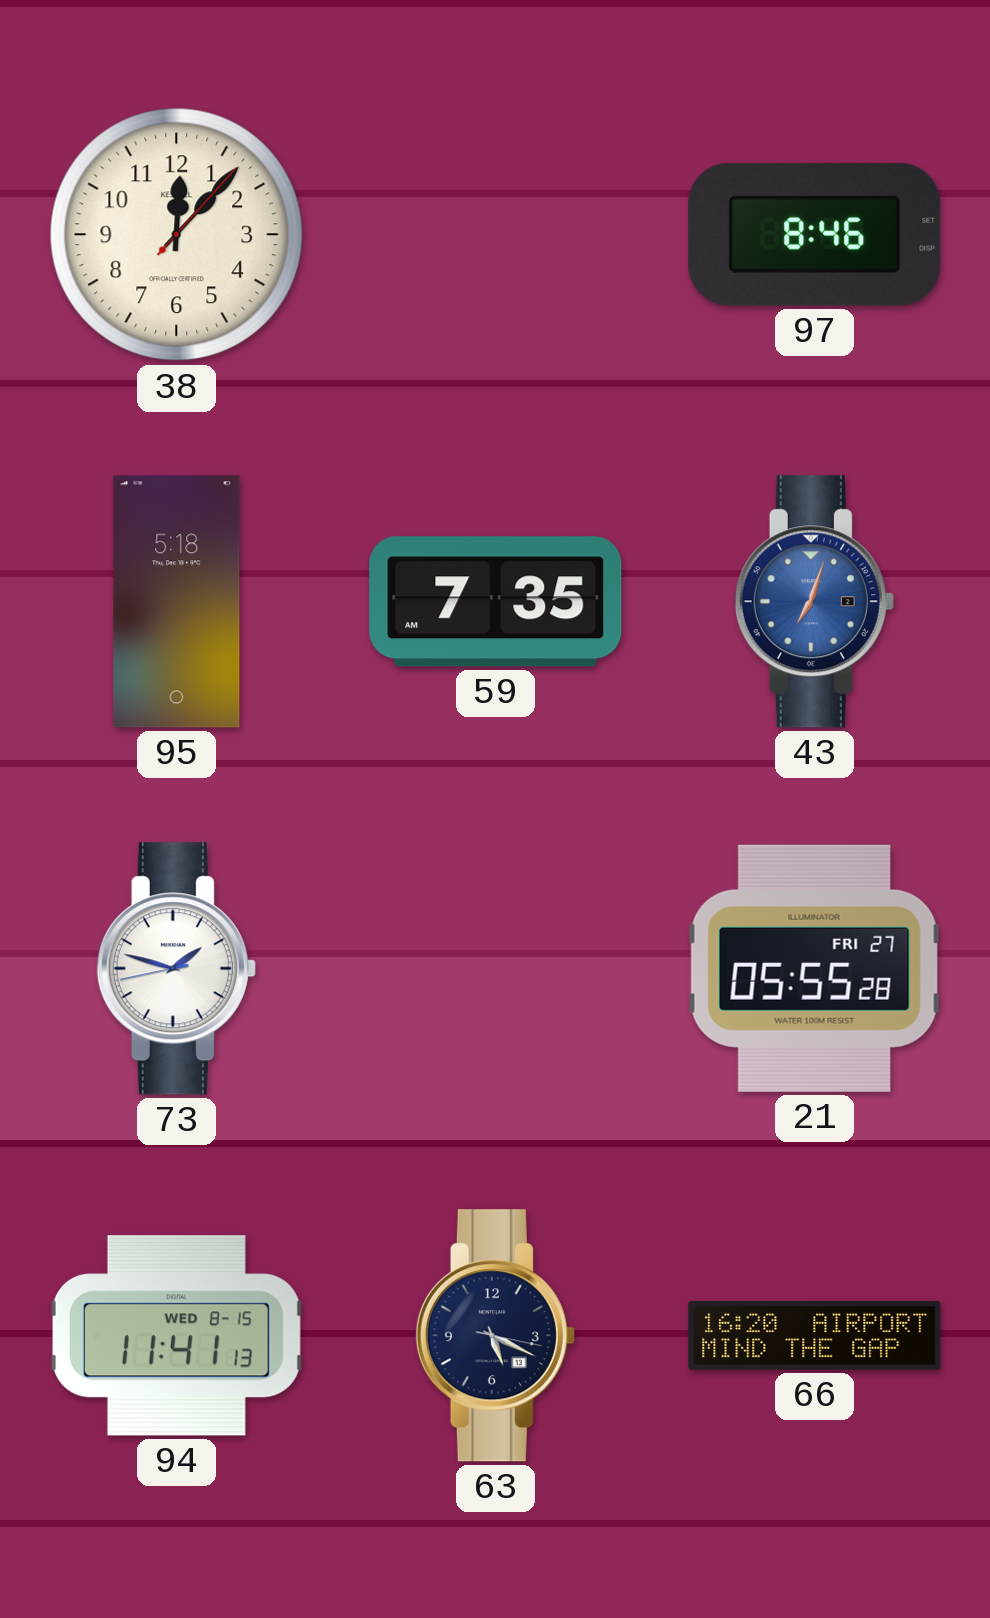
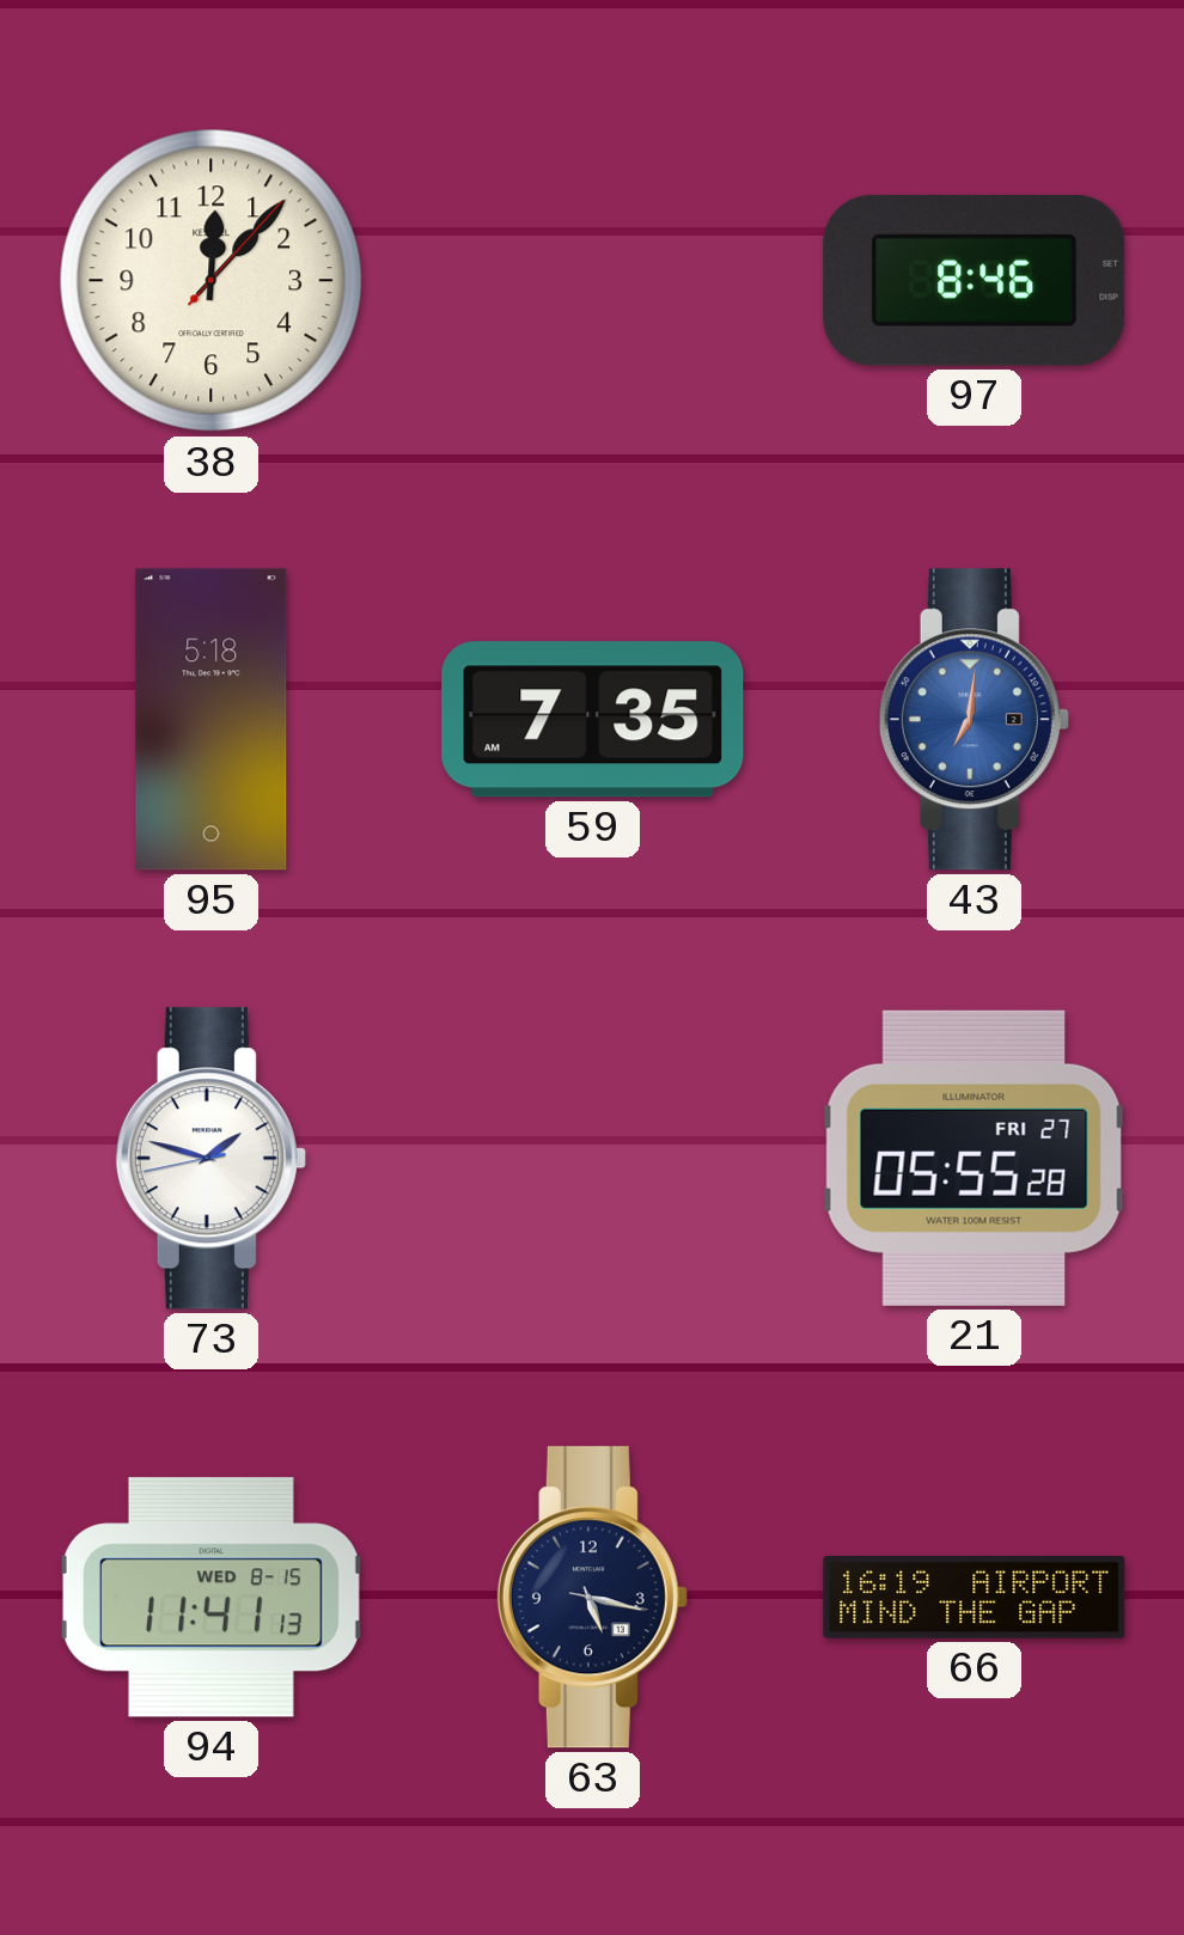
43: 7:03 -> 7:01 (974, 720)
63: 5:19 -> 5:17 (592, 1598)
66: 16:20 -> 16:19 (975, 1597)
